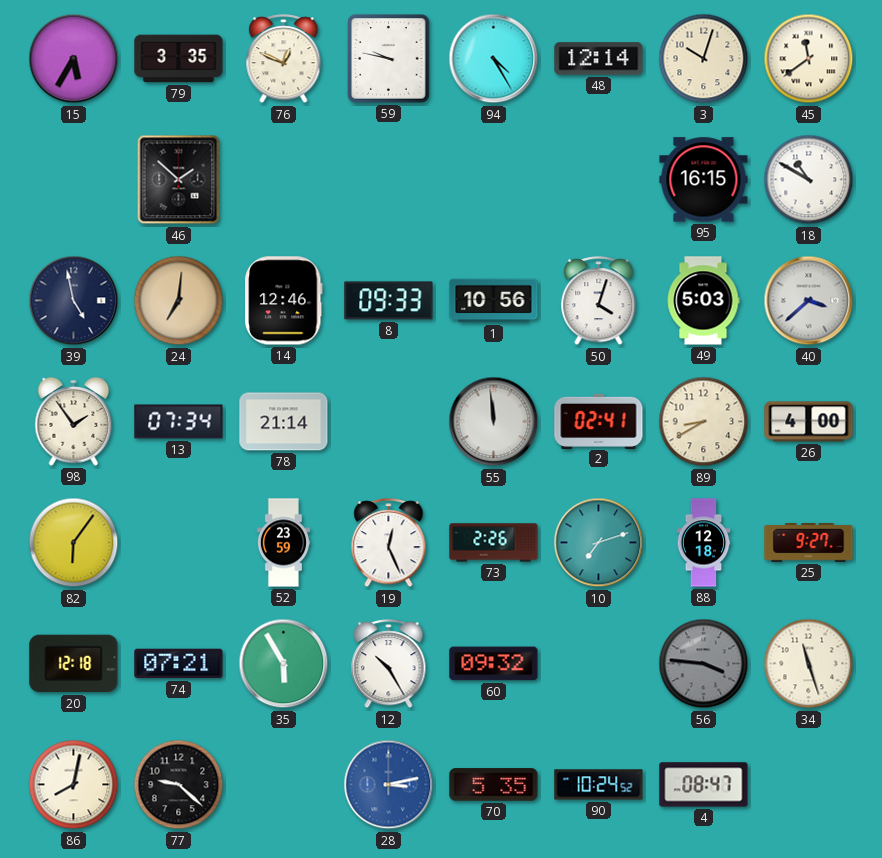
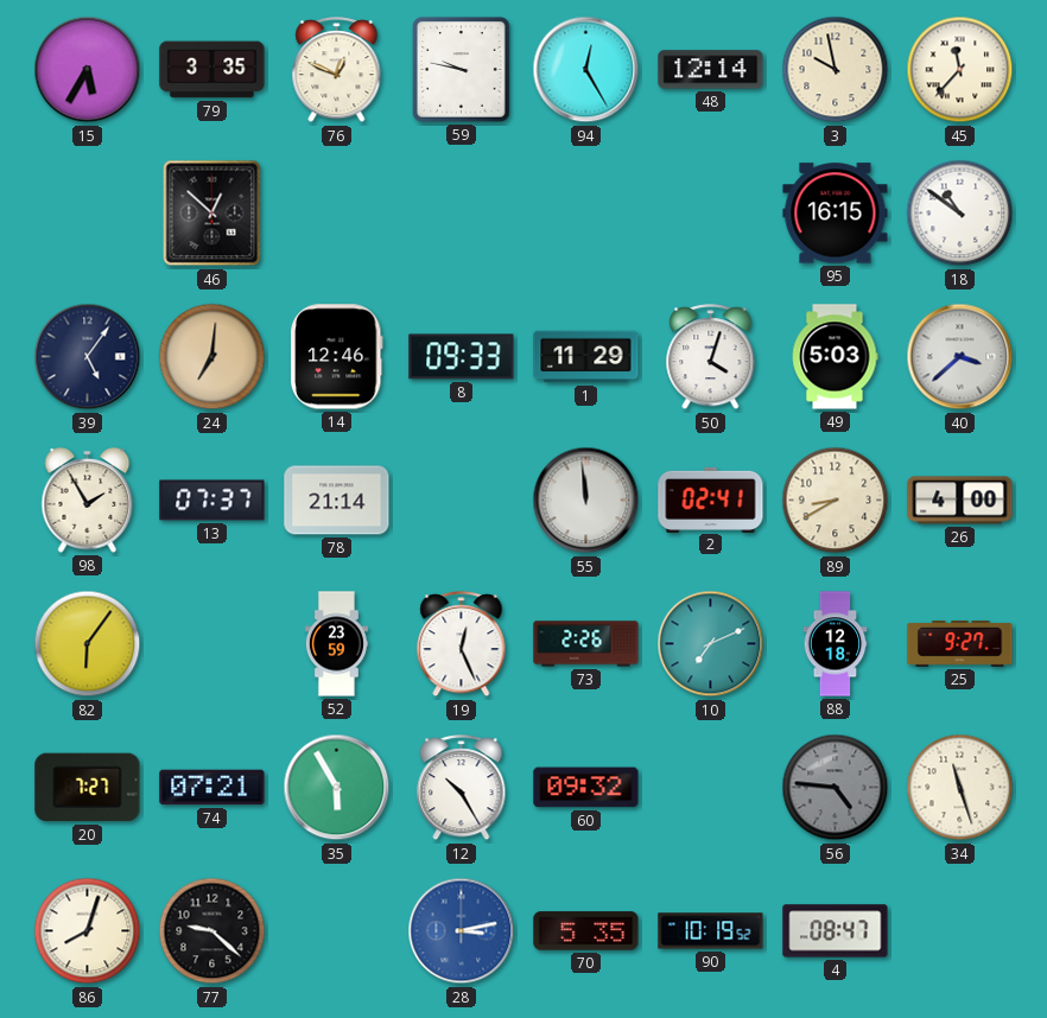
94: 4:25 -> 12:25 (586, 70)
3: 10:03 -> 9:58 (836, 70)
45: 11:39 -> 11:37 (960, 70)
46: 1:52 -> 12:52 (212, 214)
18: 10:50 -> 10:51 (960, 214)
39: 4:58 -> 5:06 (88, 357)
1: 10:56 -> 11:29 (586, 357)
98: 1:54 -> 1:55 (88, 501)
13: 07:34 -> 07:37 (212, 501)
10: 7:12 -> 7:11 (711, 644)
20: 12:18 -> 7:27 (88, 788)
56: 3:46 -> 4:46 (836, 788)
86: 8:02 -> 8:03 (88, 931)
90: 10:24 -> 10:19 (711, 931)
